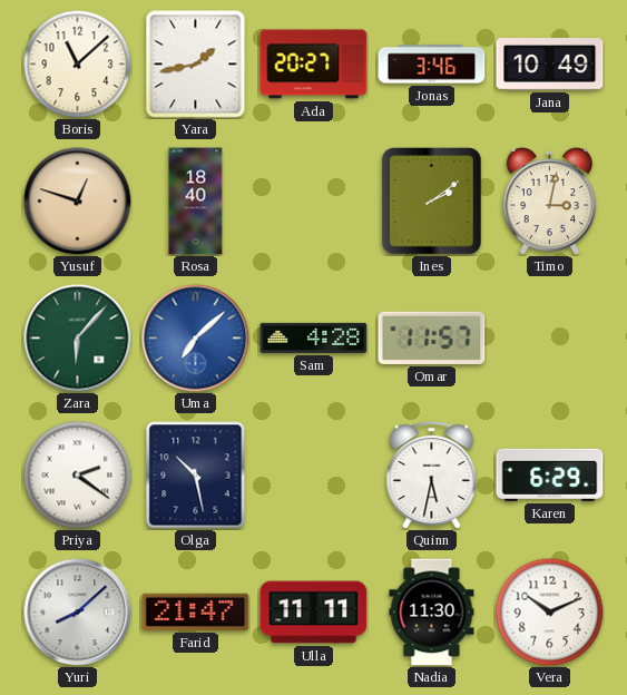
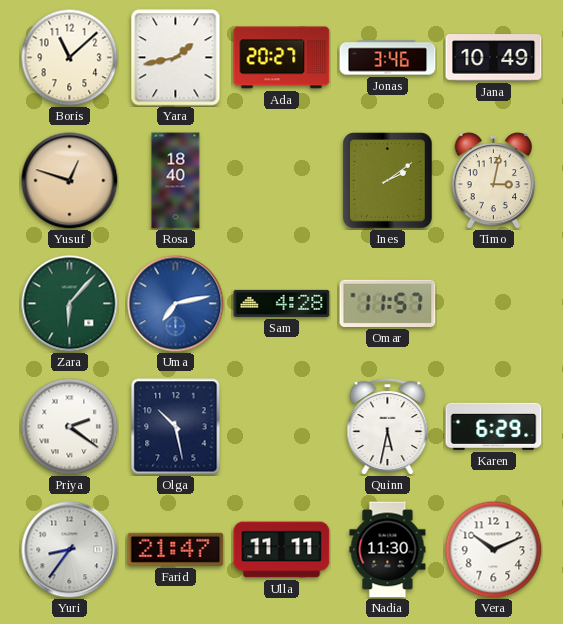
Uma: 7:08 -> 7:13 (176, 304)
Yuri: 8:08 -> 8:36 (70, 550)
